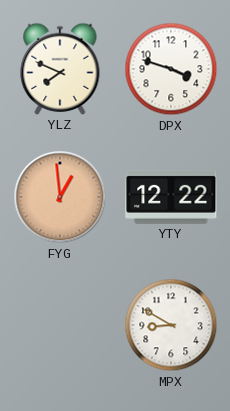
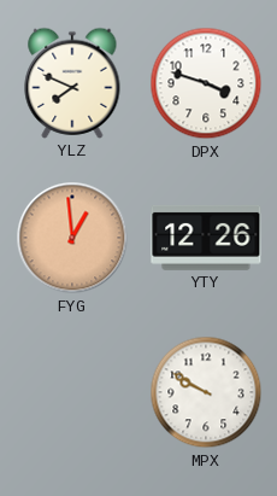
YTY: 12:22 -> 12:26 (206, 238)
MPX: 8:50 -> 9:50 (206, 392)
